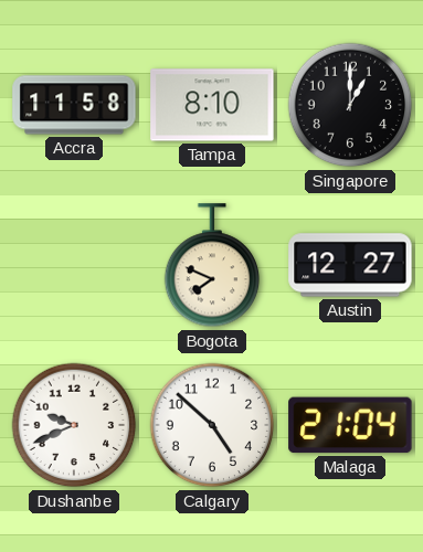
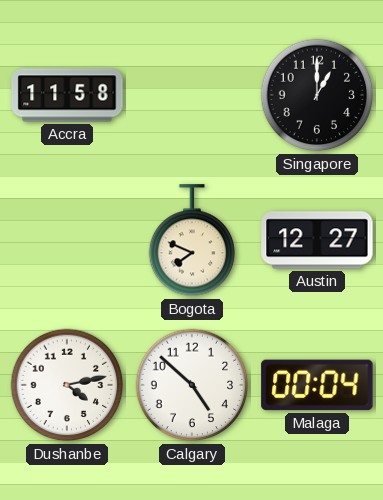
Tampa: 8:10 -> none (212, 105)
Dushanbe: 9:41 -> 4:13 (67, 385)
Malaga: 21:04 -> 00:04 (317, 385)
